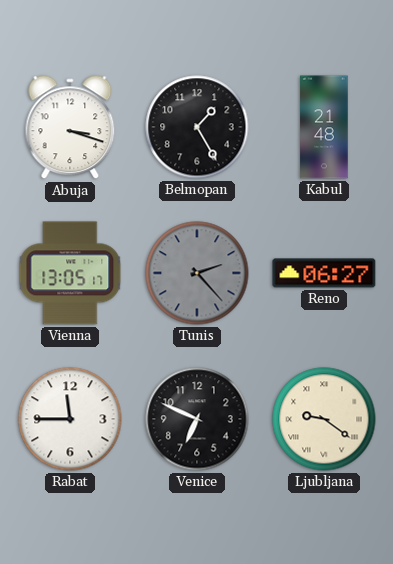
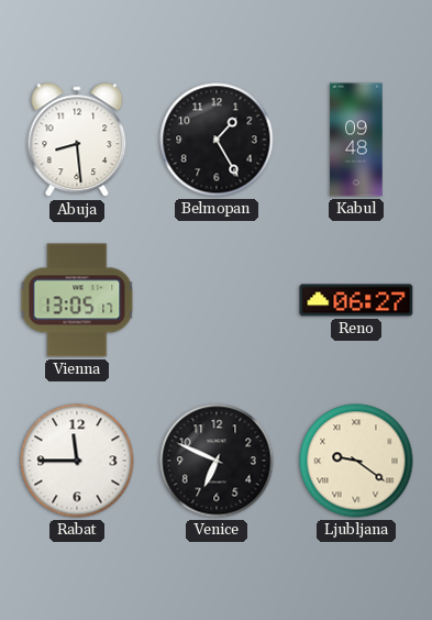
Abuja: 3:18 -> 8:29 (77, 141)
Kabul: 21:48 -> 09:48 (356, 140)
Tunis: 2:23 -> none (197, 273)
